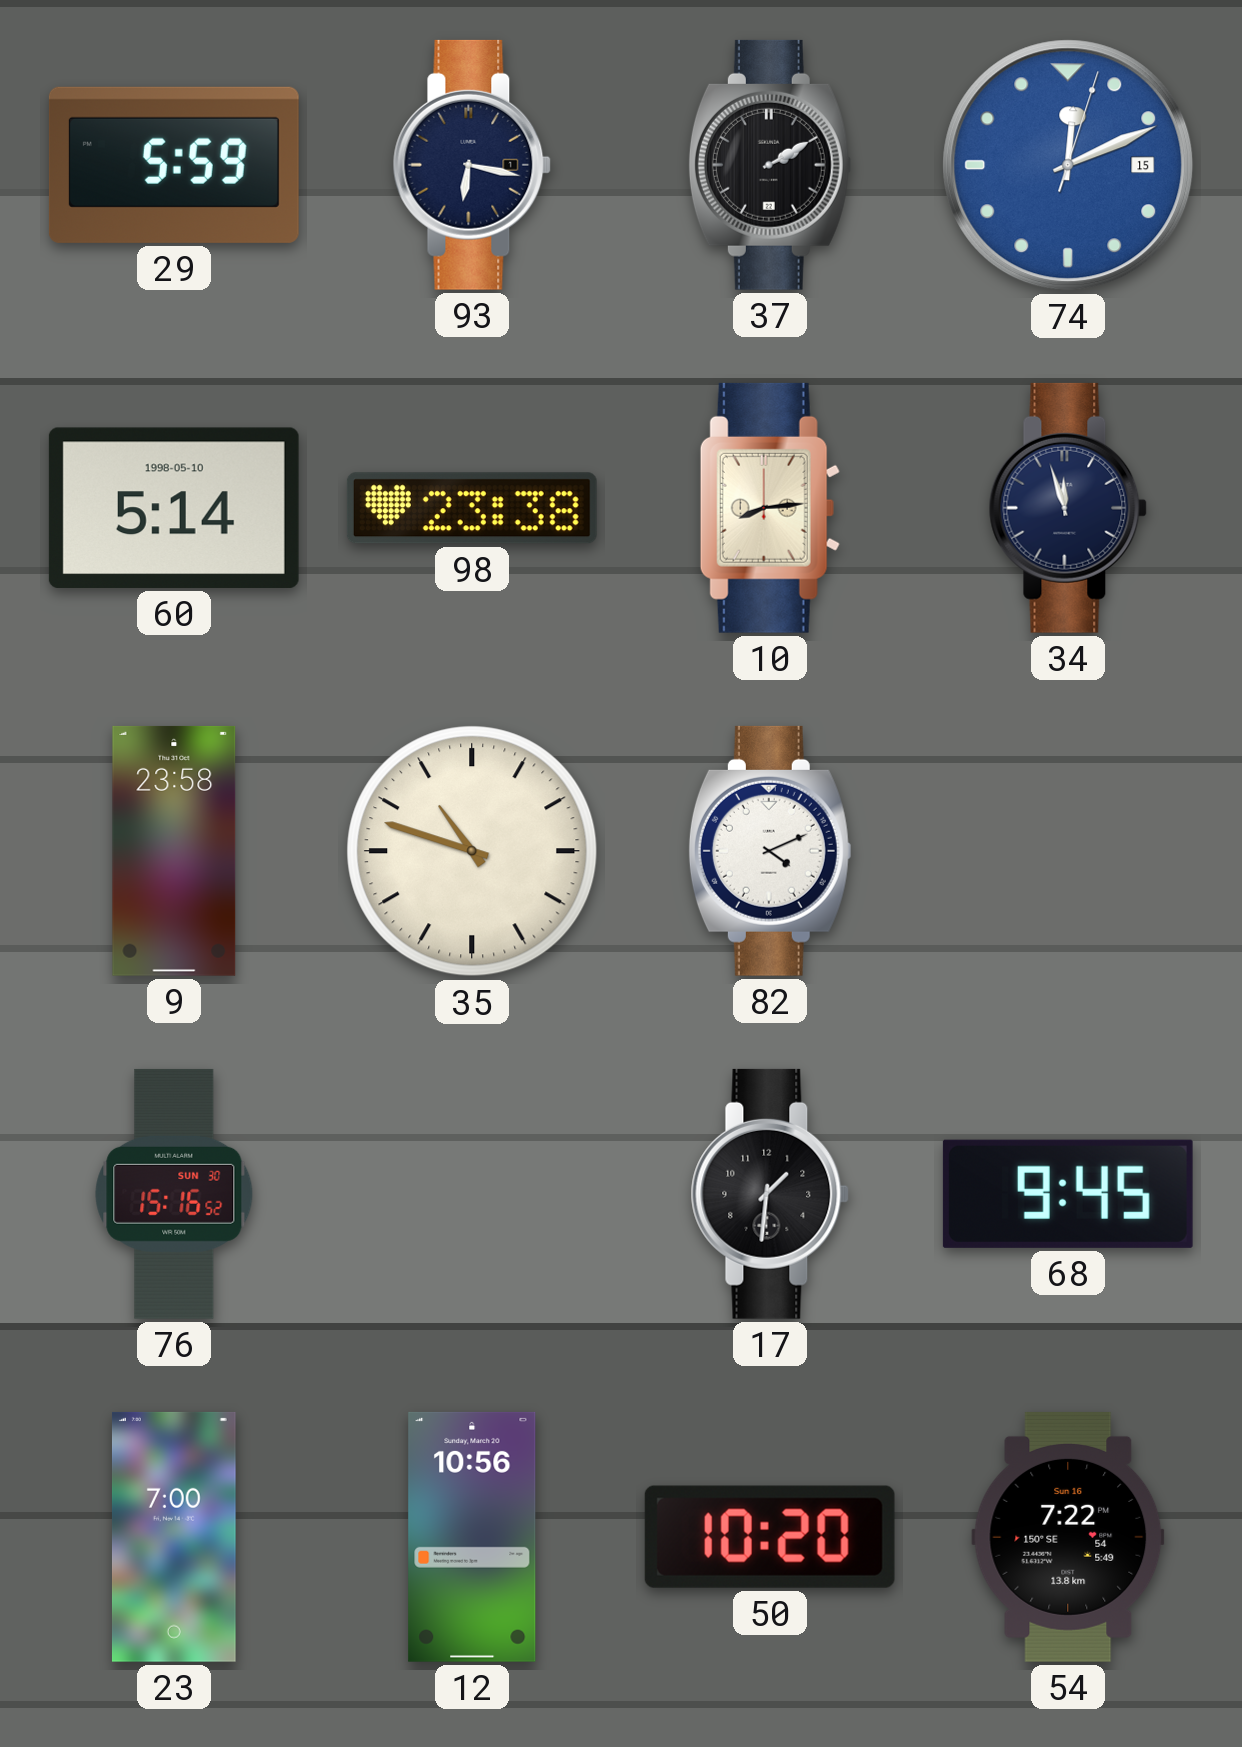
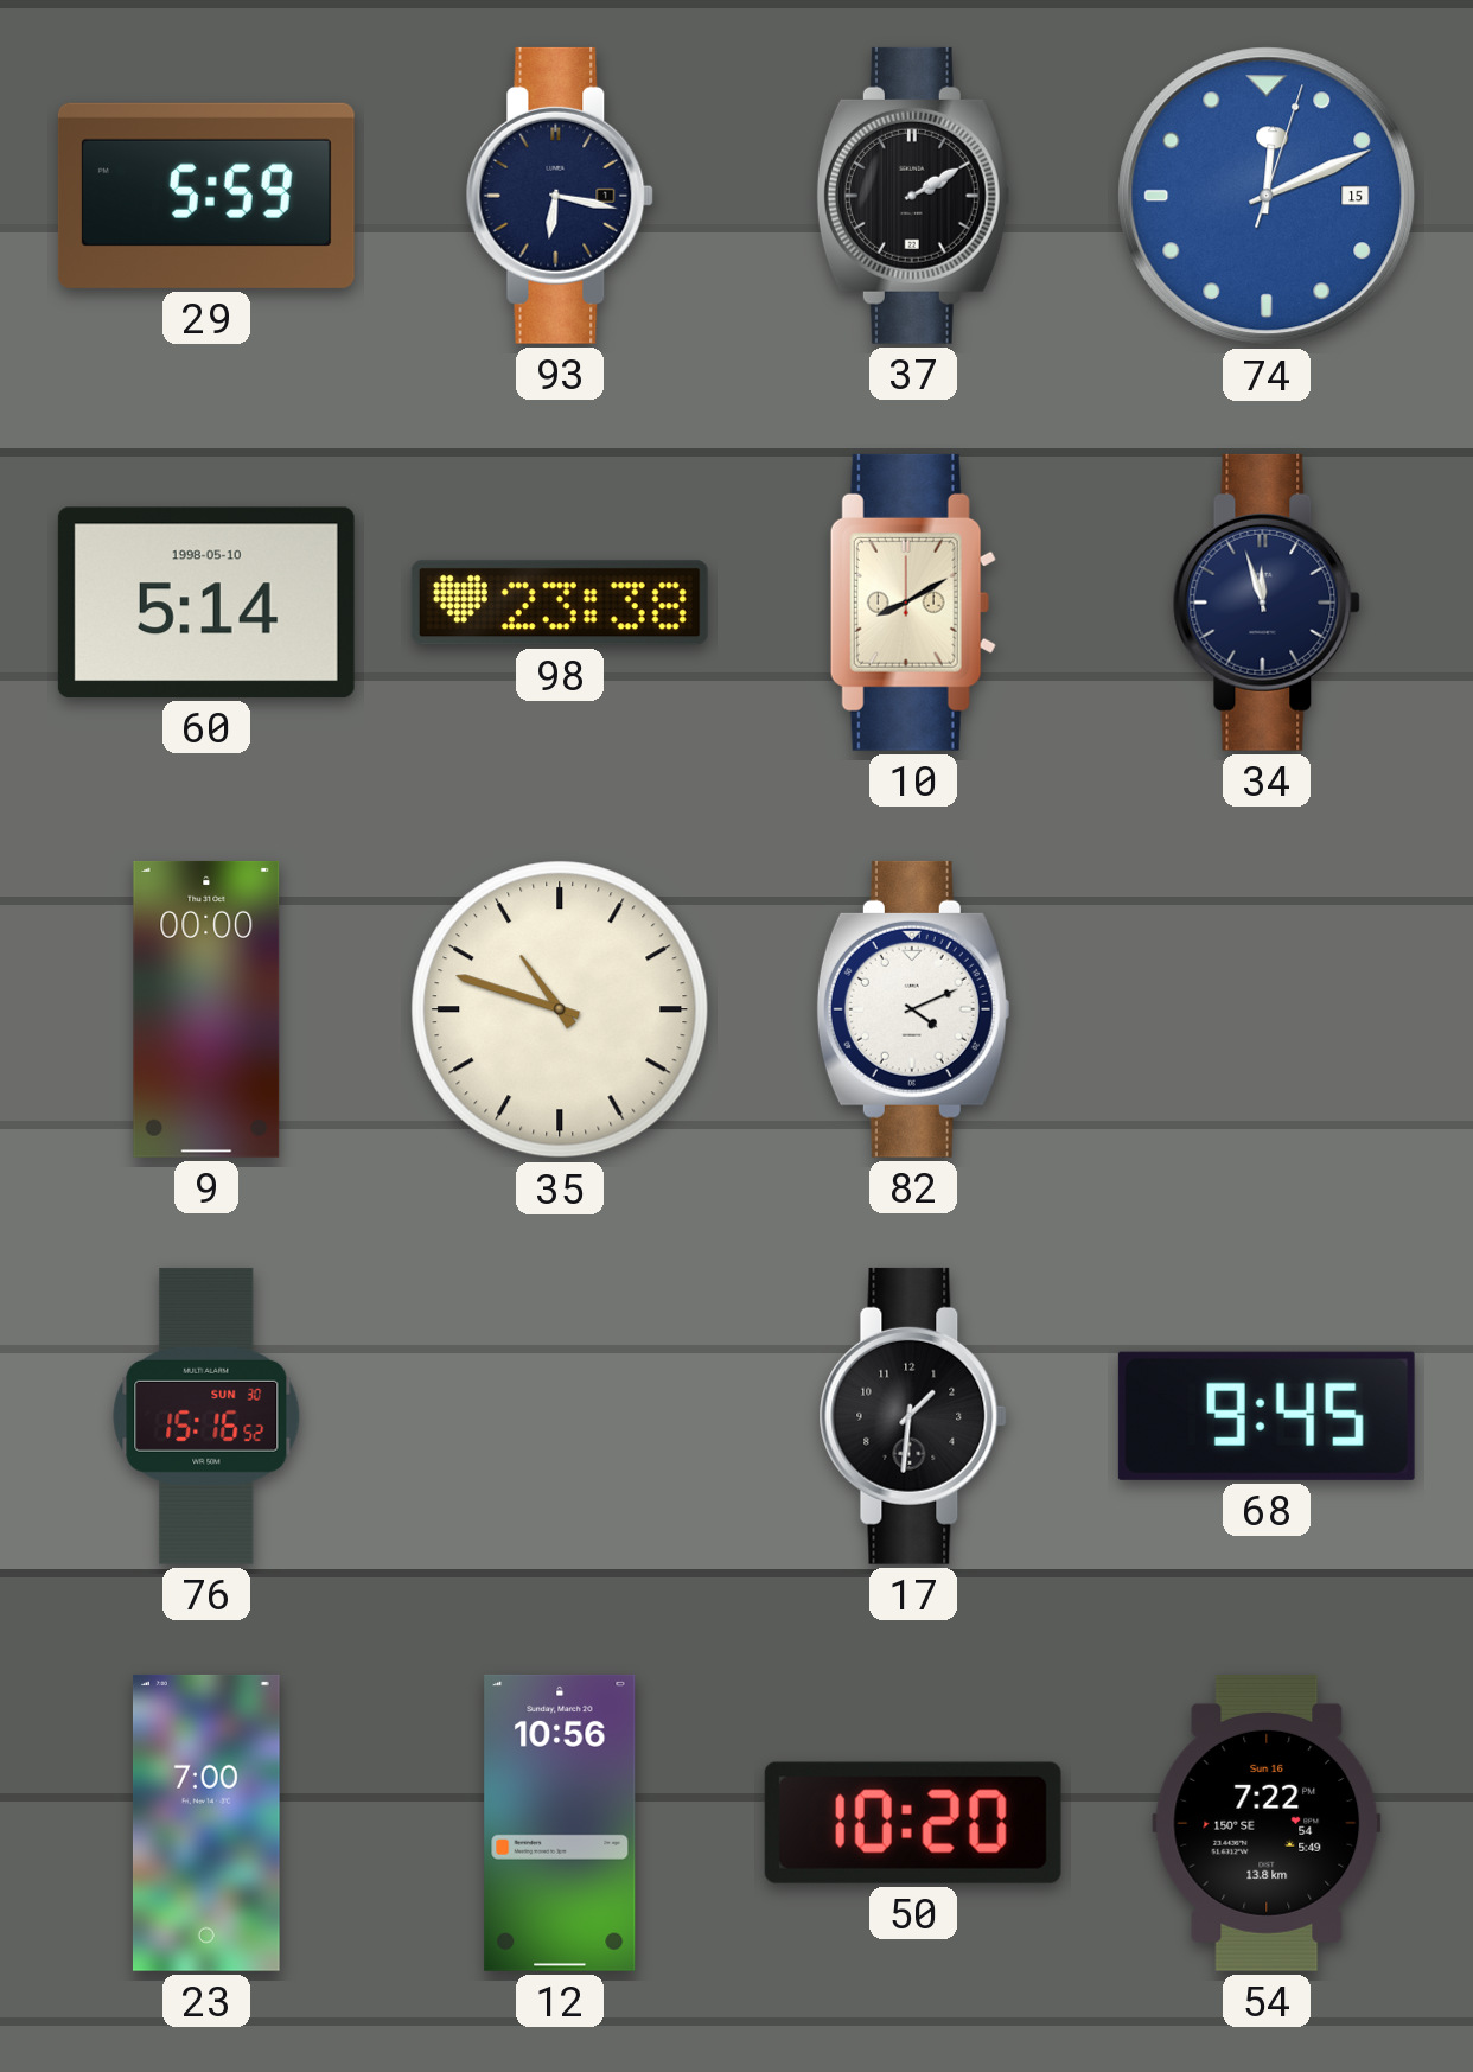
10: 8:14 -> 8:10 (913, 603)
9: 23:58 -> 00:00 (206, 1009)
